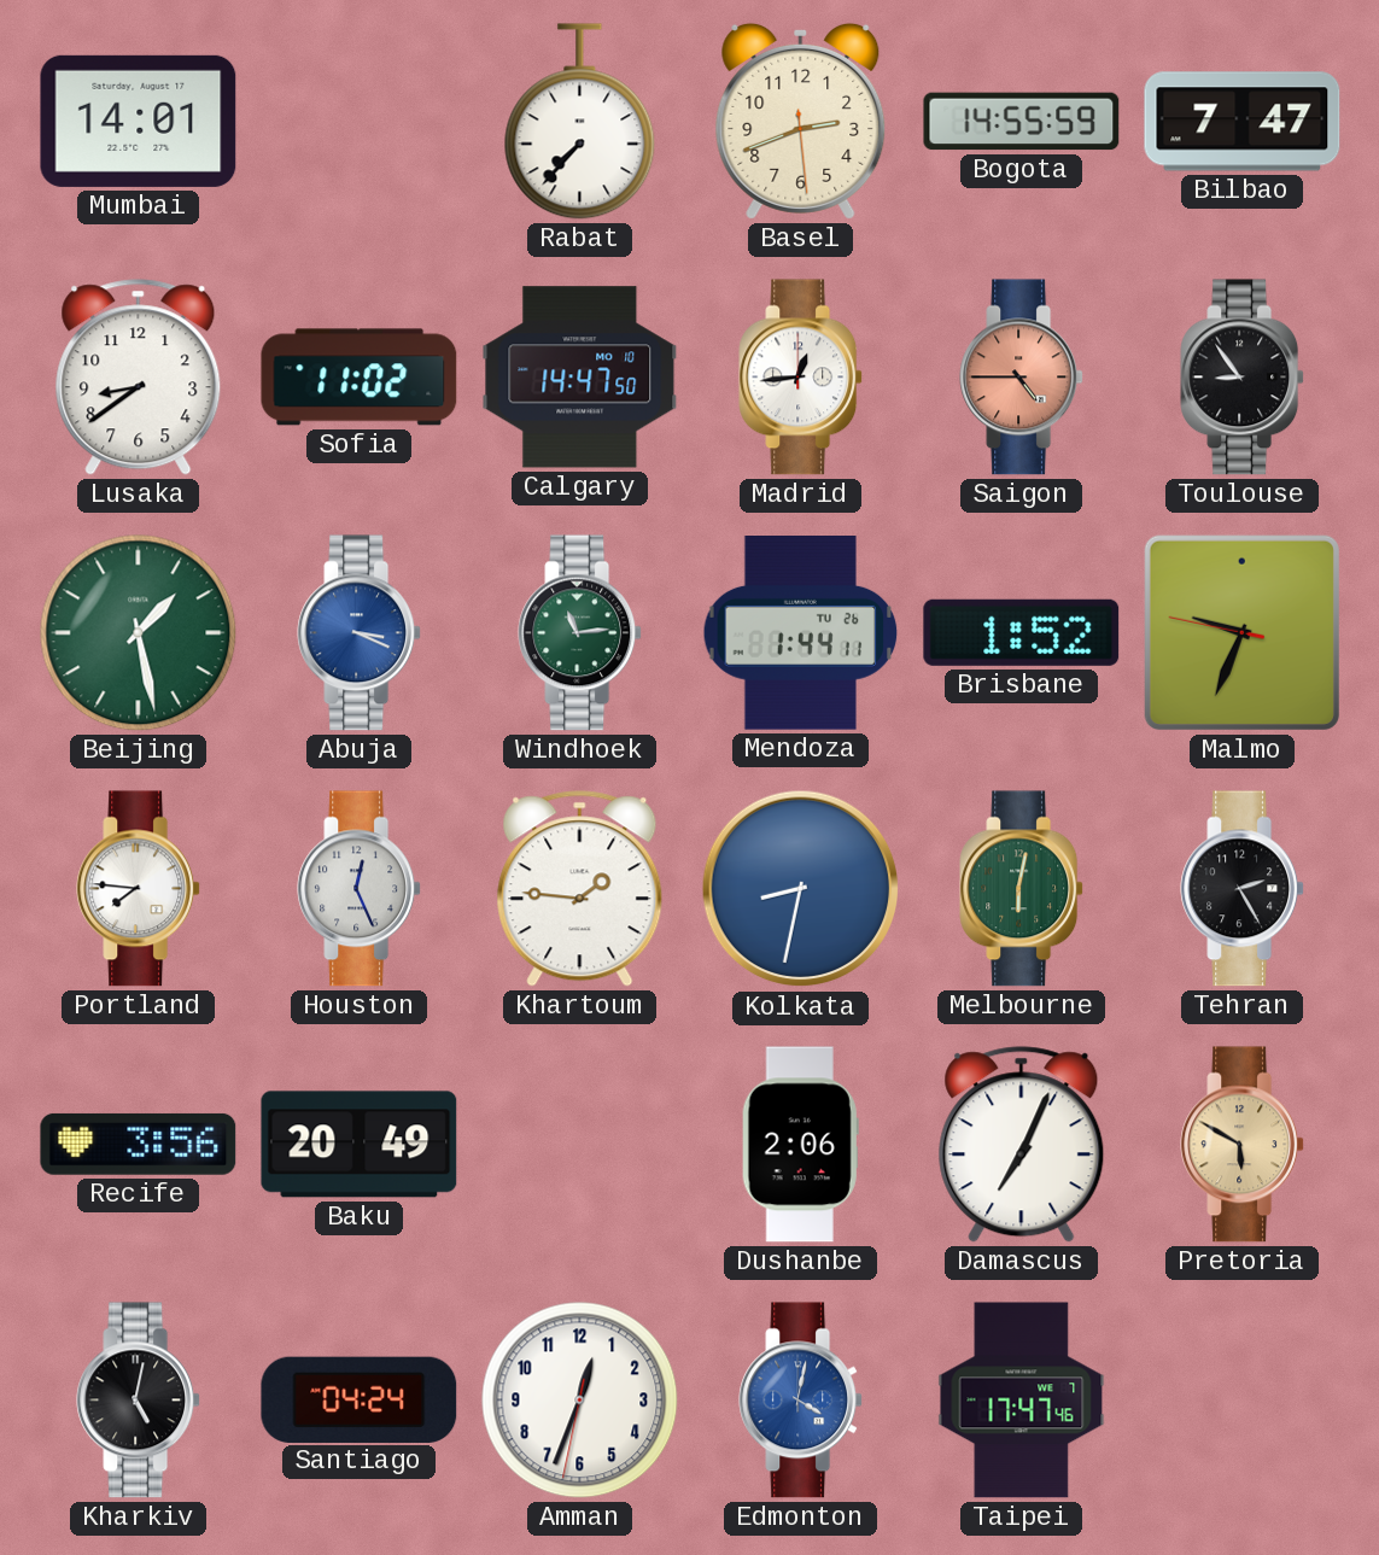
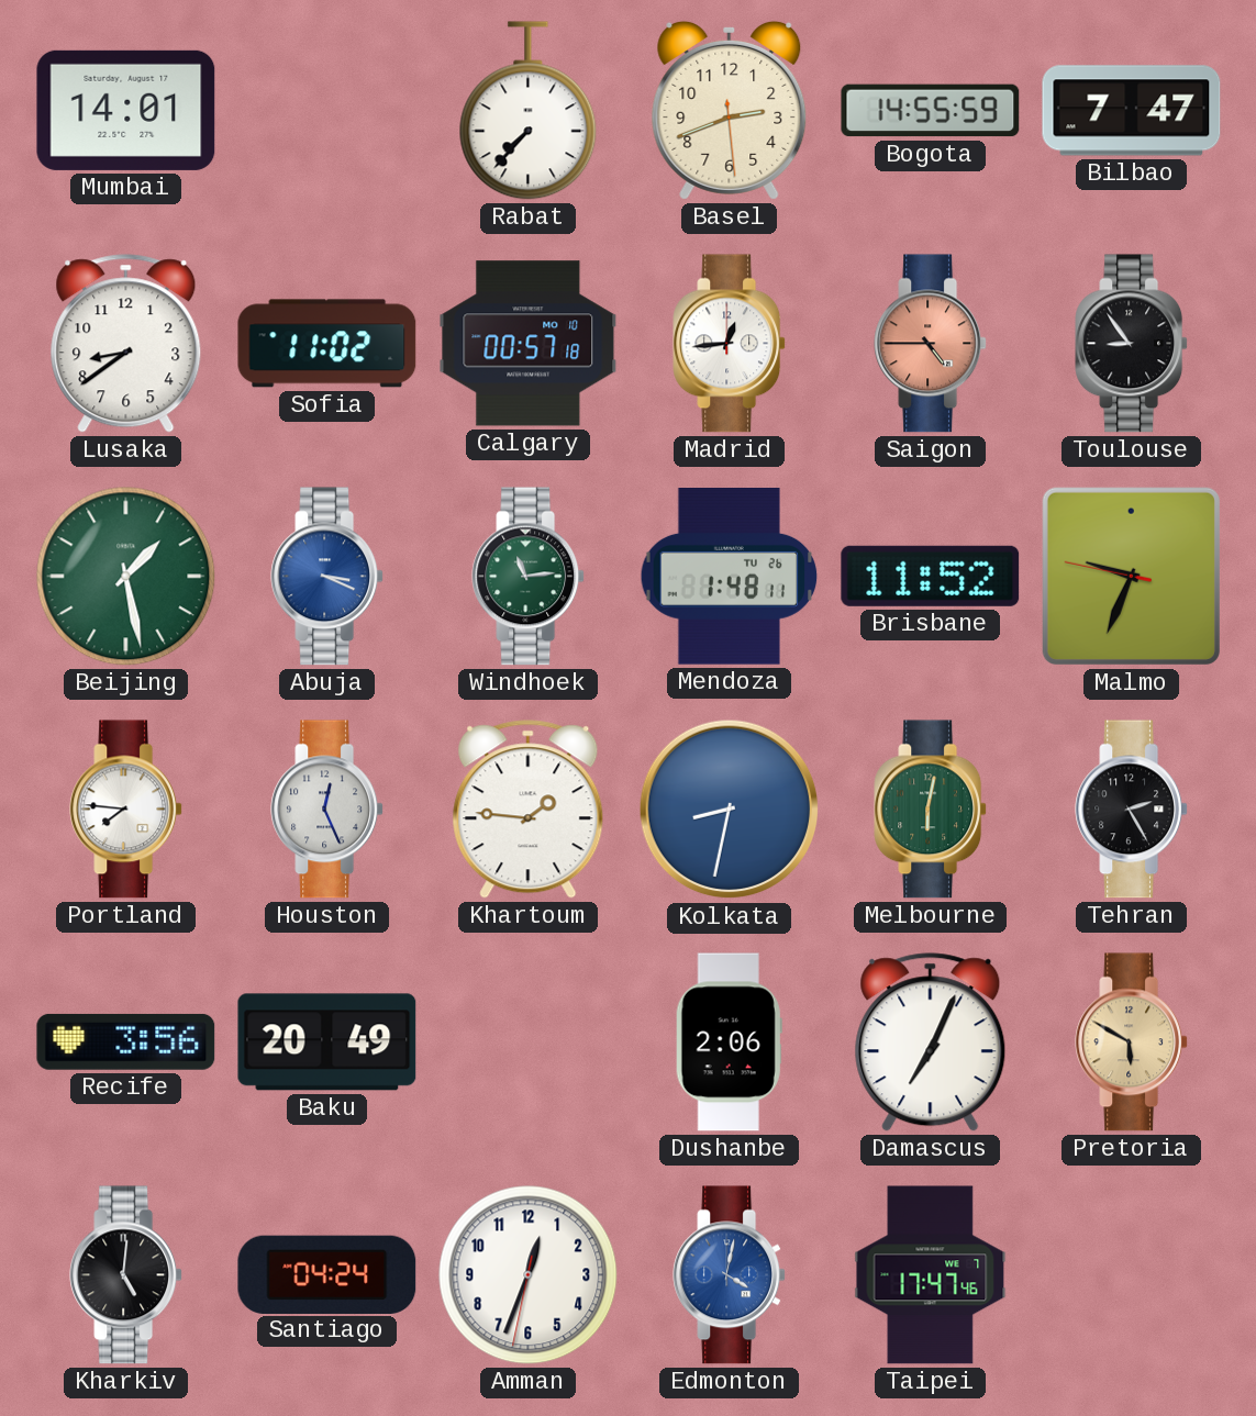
Calgary: 14:47 -> 00:57 (529, 344)
Mendoza: 1:44 -> 1:48 (730, 577)
Brisbane: 1:52 -> 11:52 (931, 576)
Kharkiv: 5:02 -> 5:01 (126, 1275)
